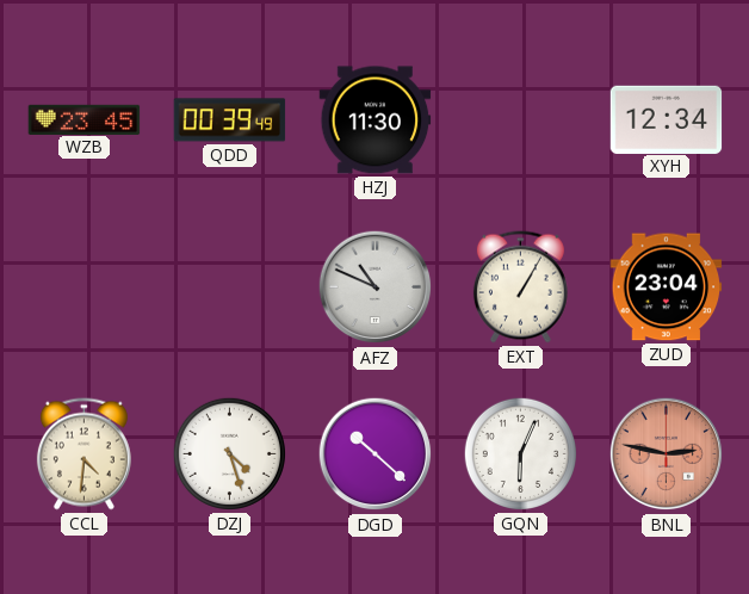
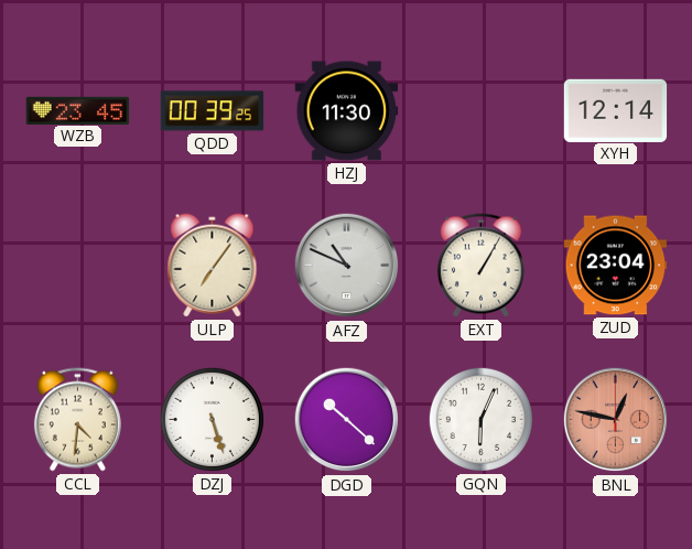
QDD: 00:39:49 -> 00:39:25 (213, 111)
XYH: 12:34 -> 12:14 (616, 110)
ULP: none -> 7:06 (213, 266)
DZJ: 4:27 -> 5:27 (212, 419)
BNL: 2:47 -> 12:47 (616, 420)
